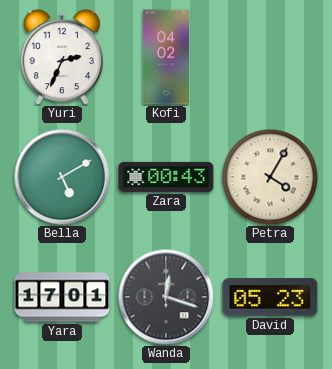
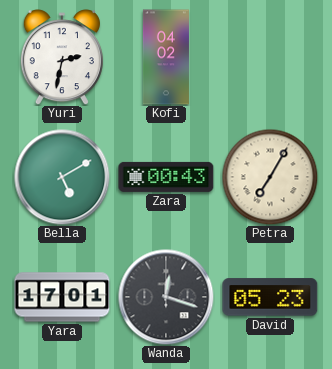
Yuri: 2:34 -> 2:32 (62, 57)
Petra: 4:05 -> 7:05 (270, 177)
